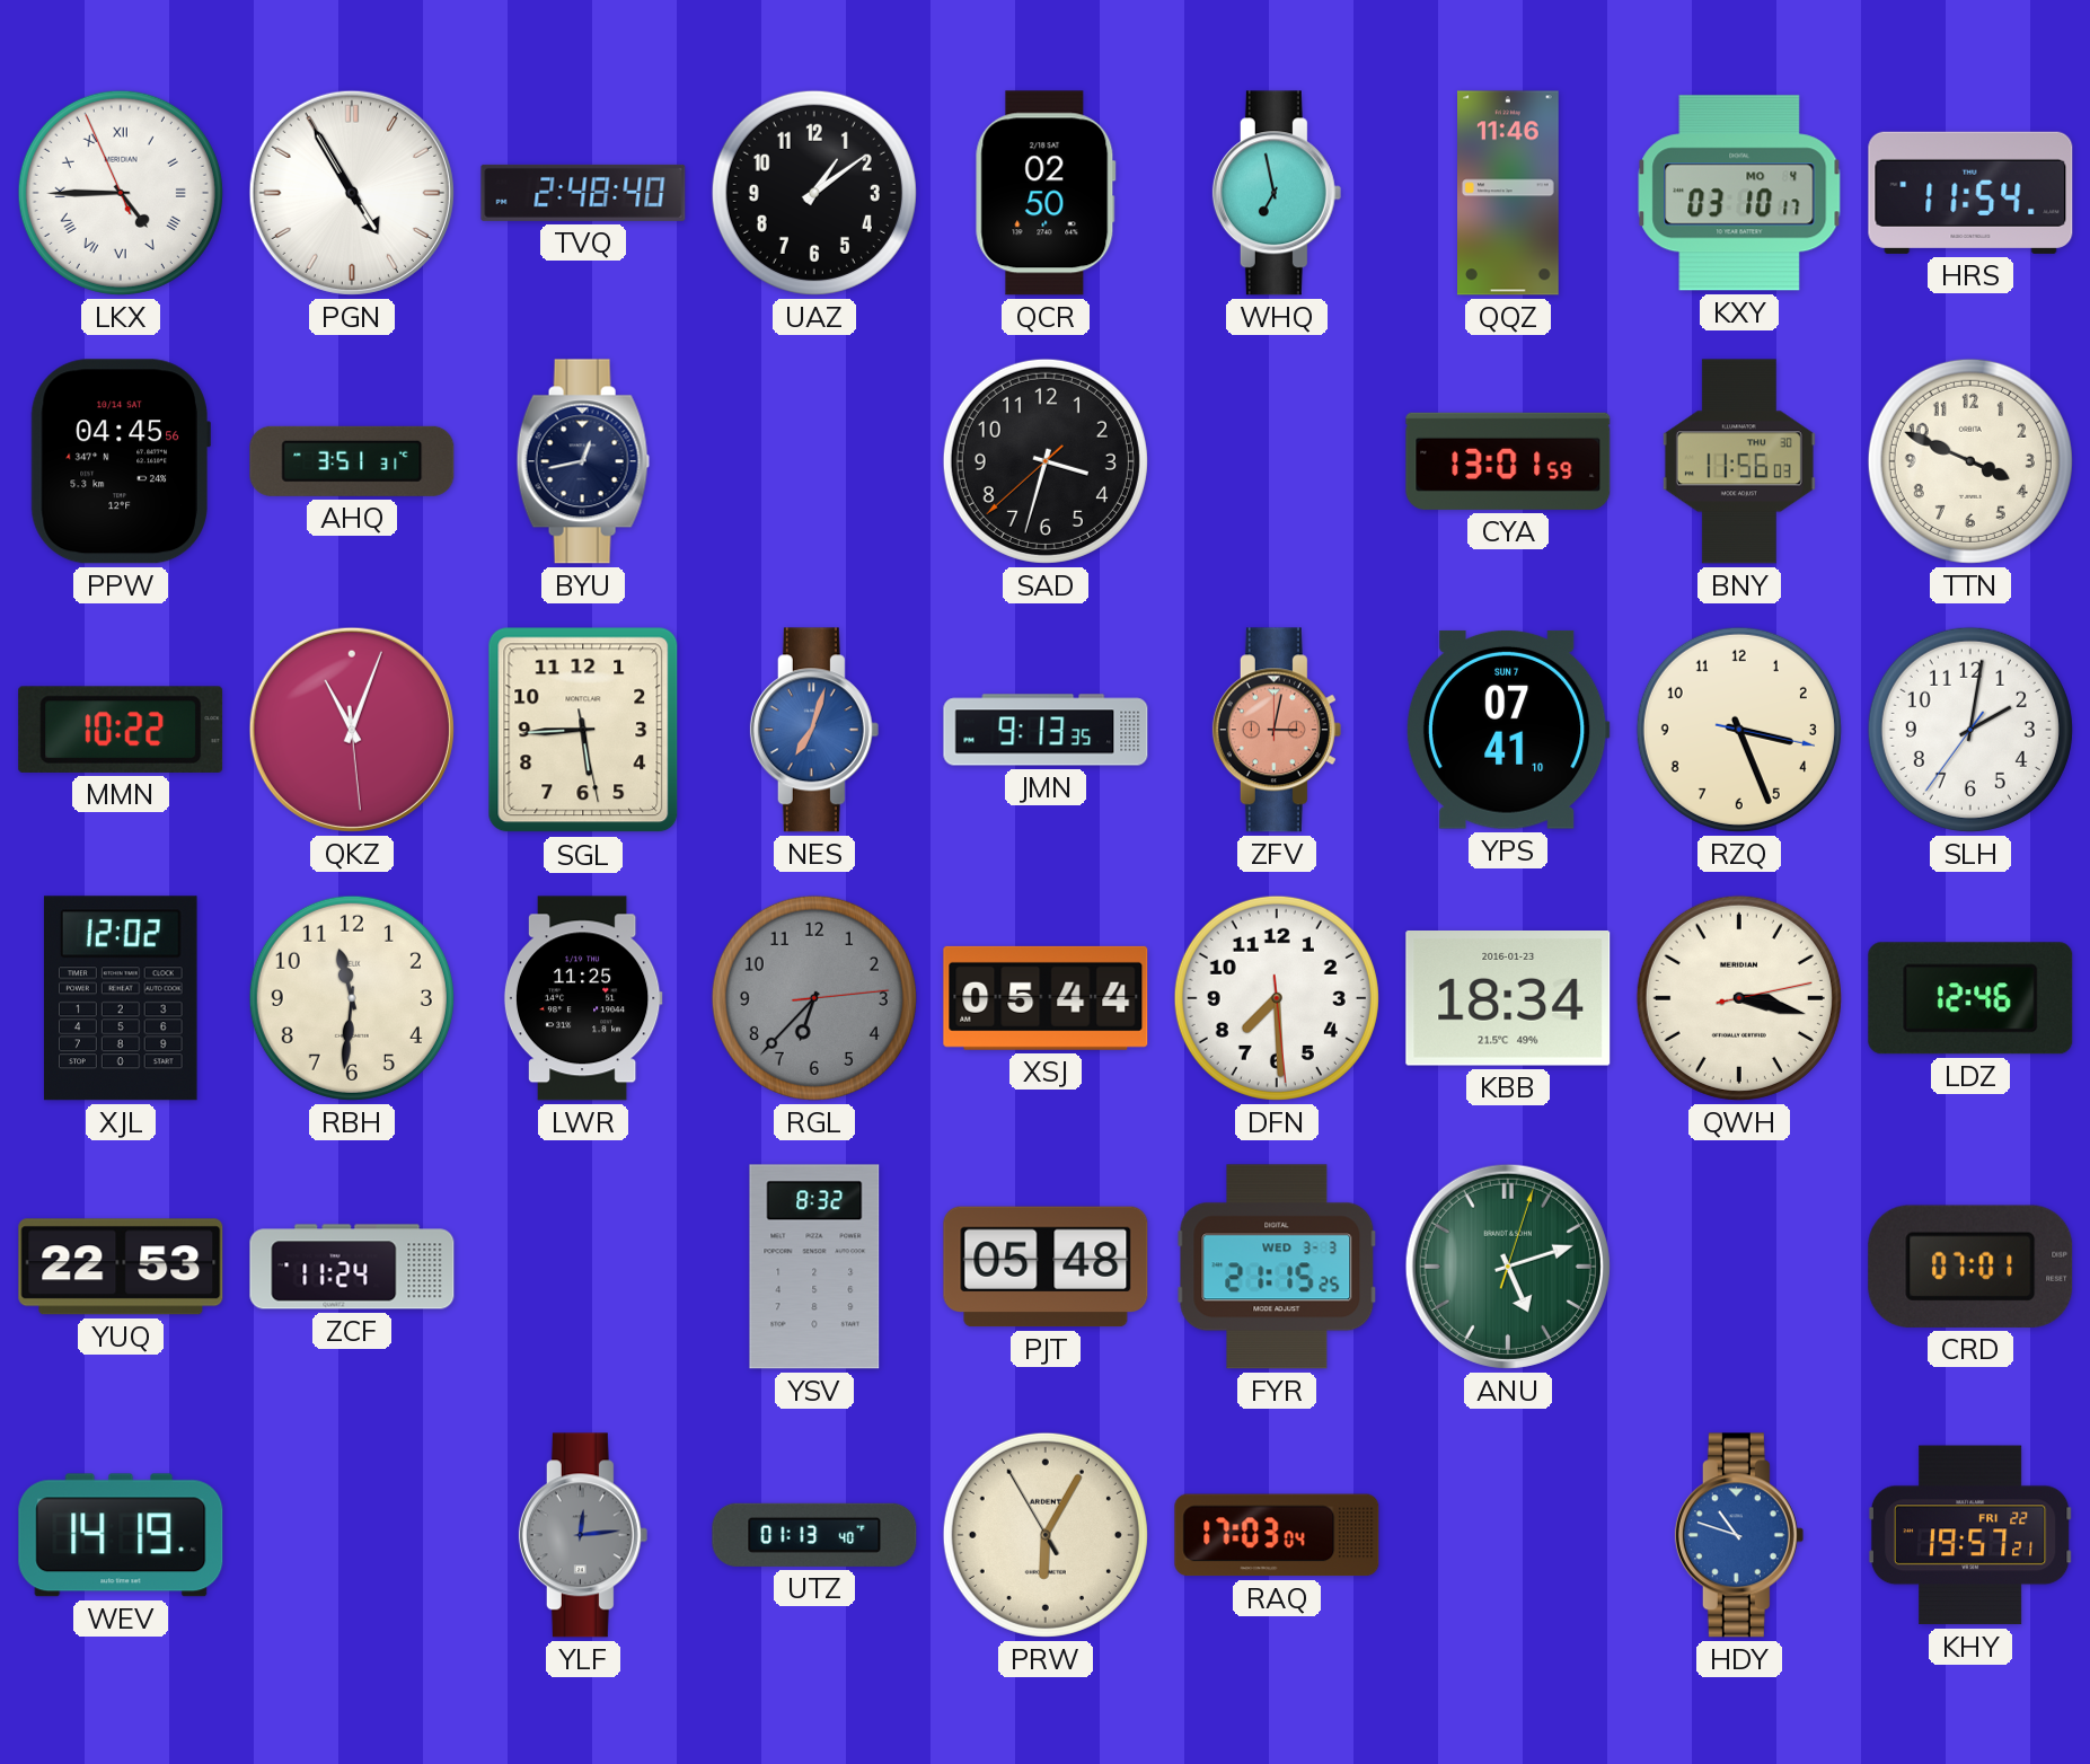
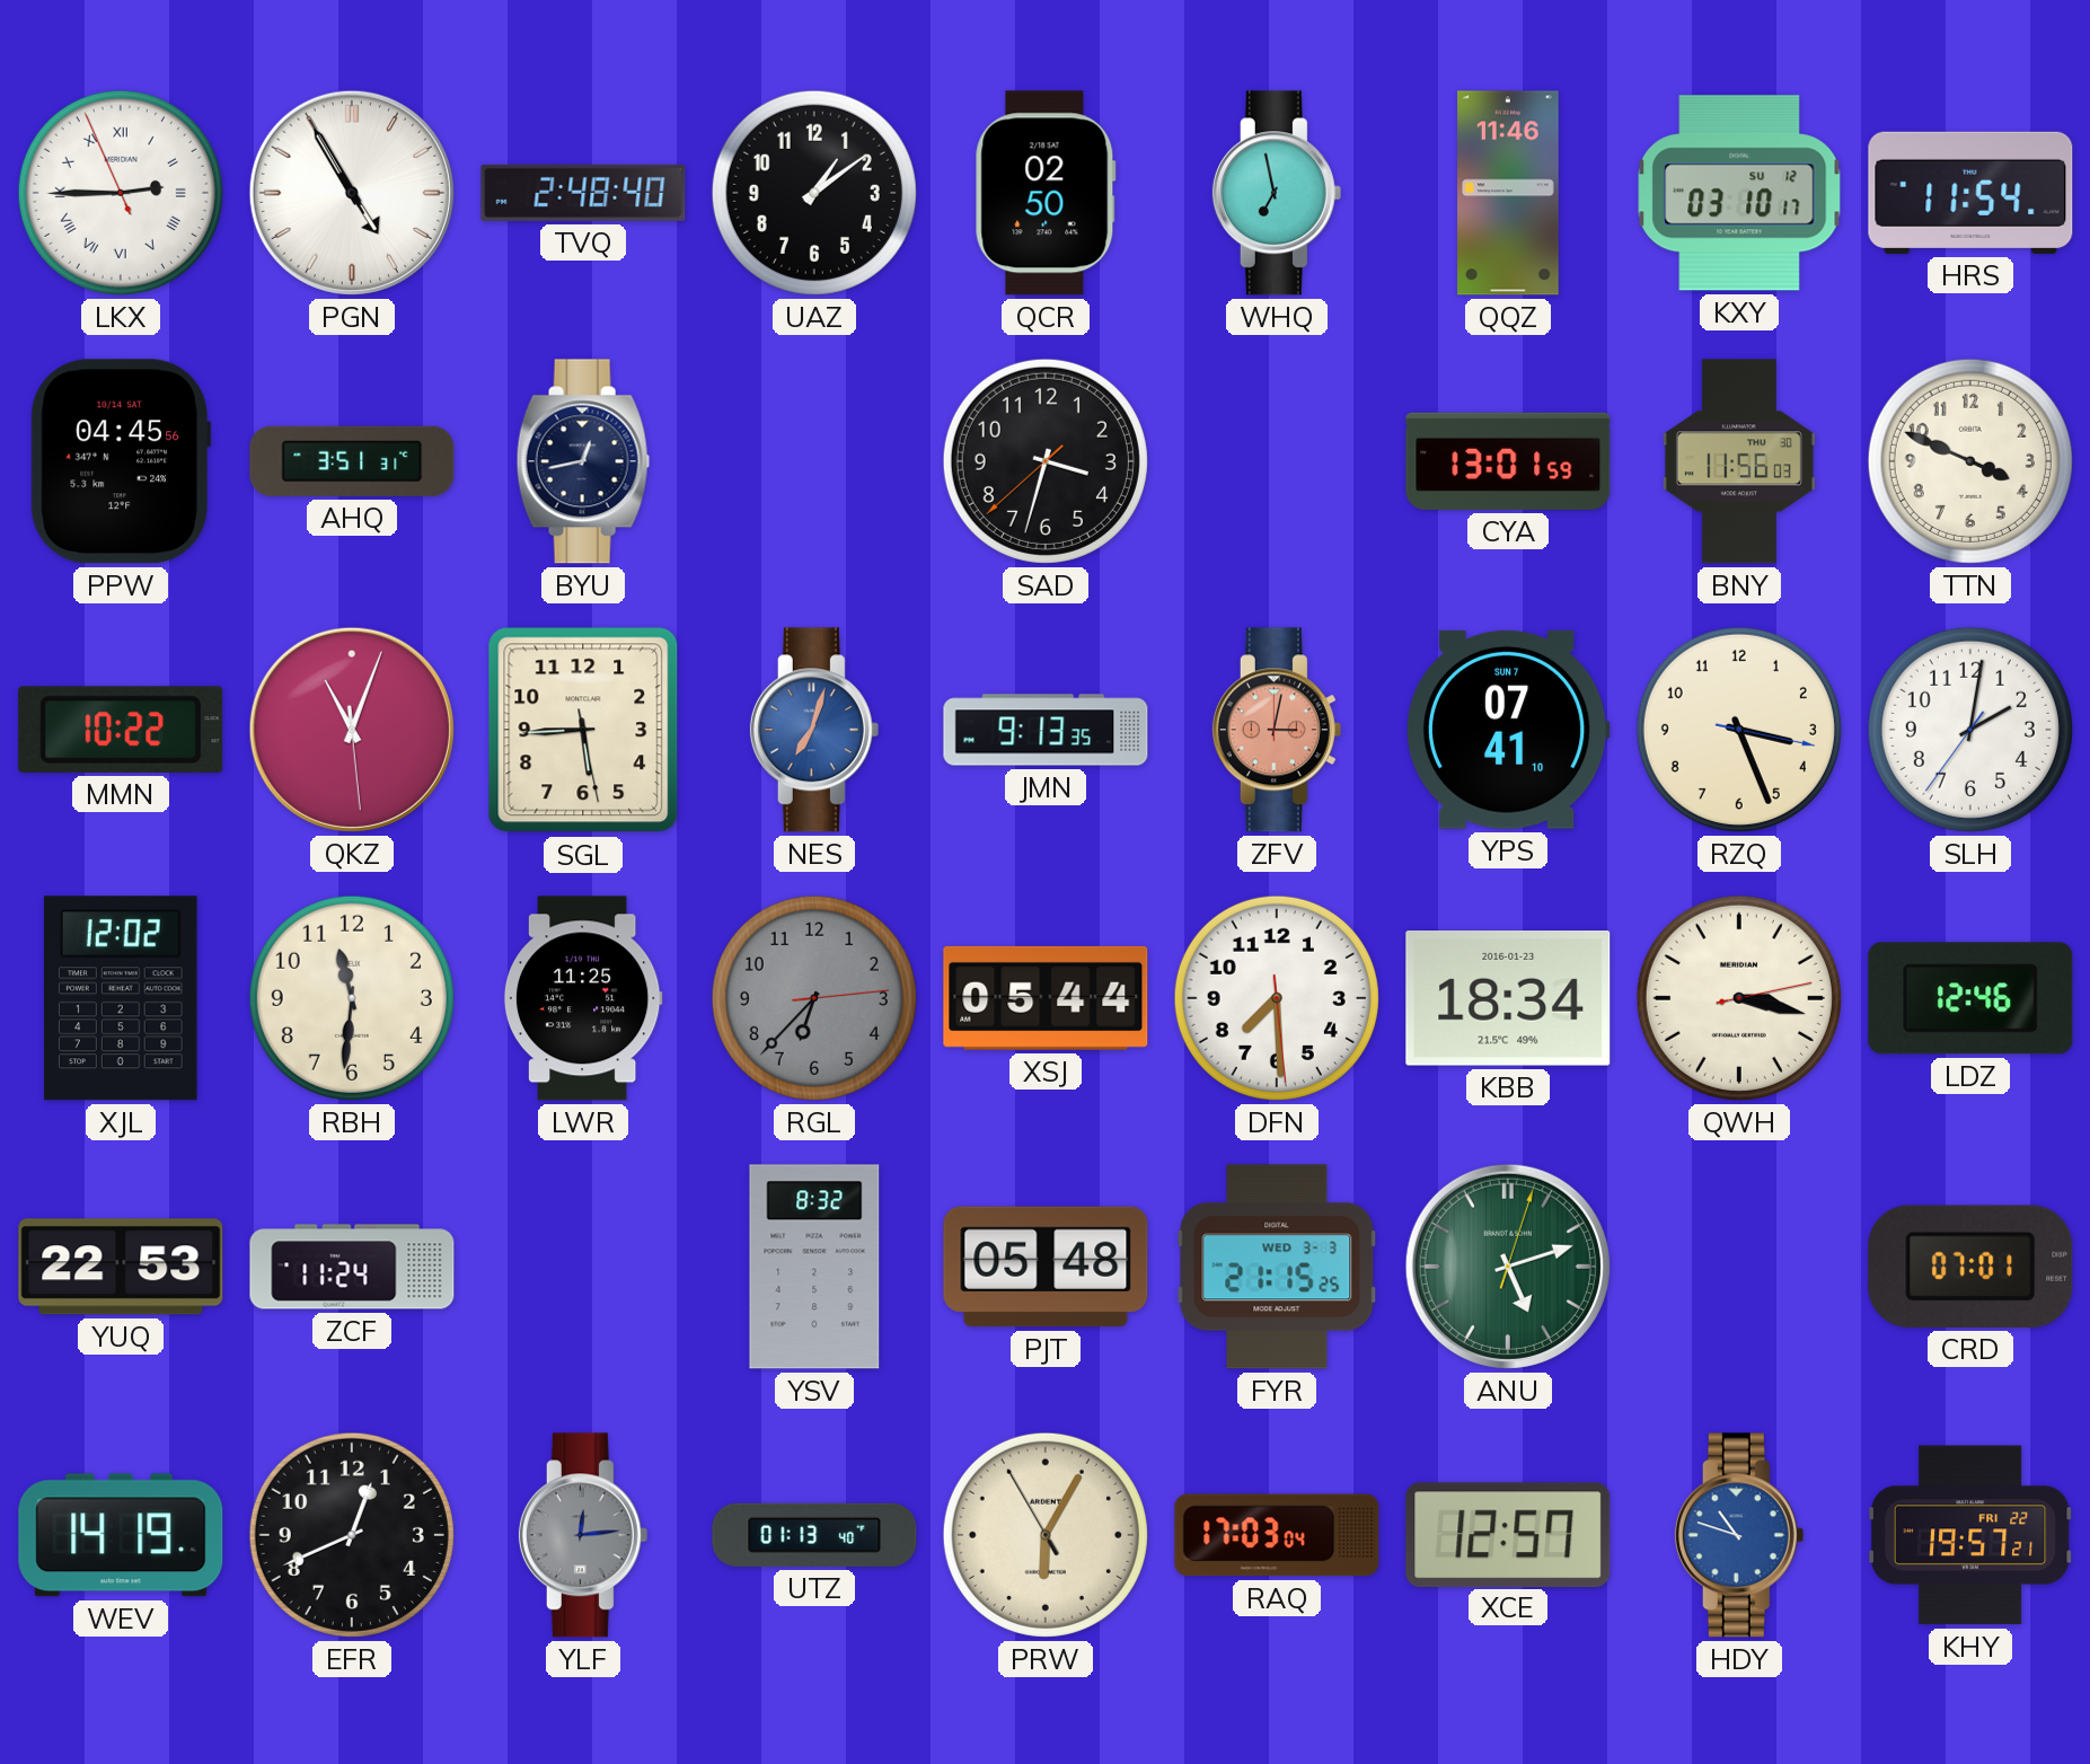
LKX: 4:44 -> 2:44 (121, 193)
KXY date: MO 4 -> SU 12 (1739, 193)
EFR: none -> 12:41 (352, 1535)
XCE: none -> 12:57 (1508, 1534)
